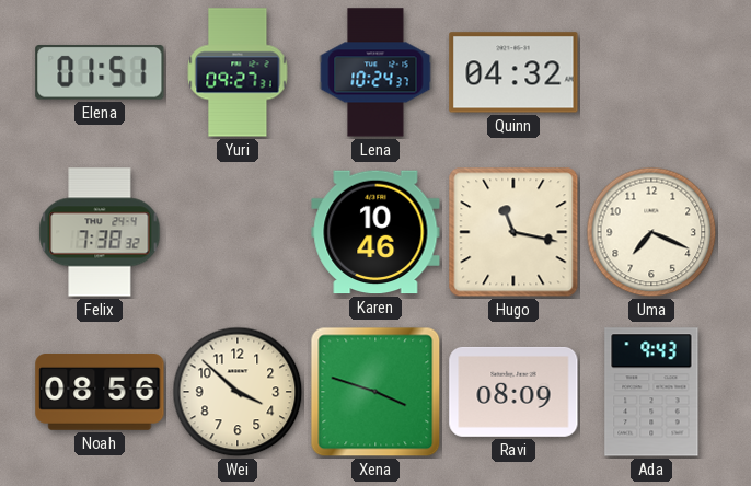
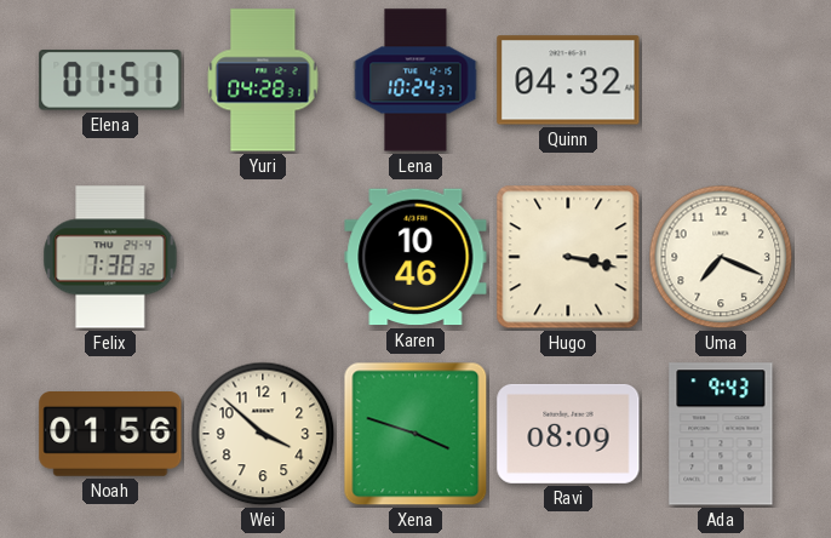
Yuri: 09:27 -> 04:28 (263, 80)
Hugo: 11:17 -> 3:17 (568, 257)
Noah: 08:56 -> 01:56 (110, 435)
